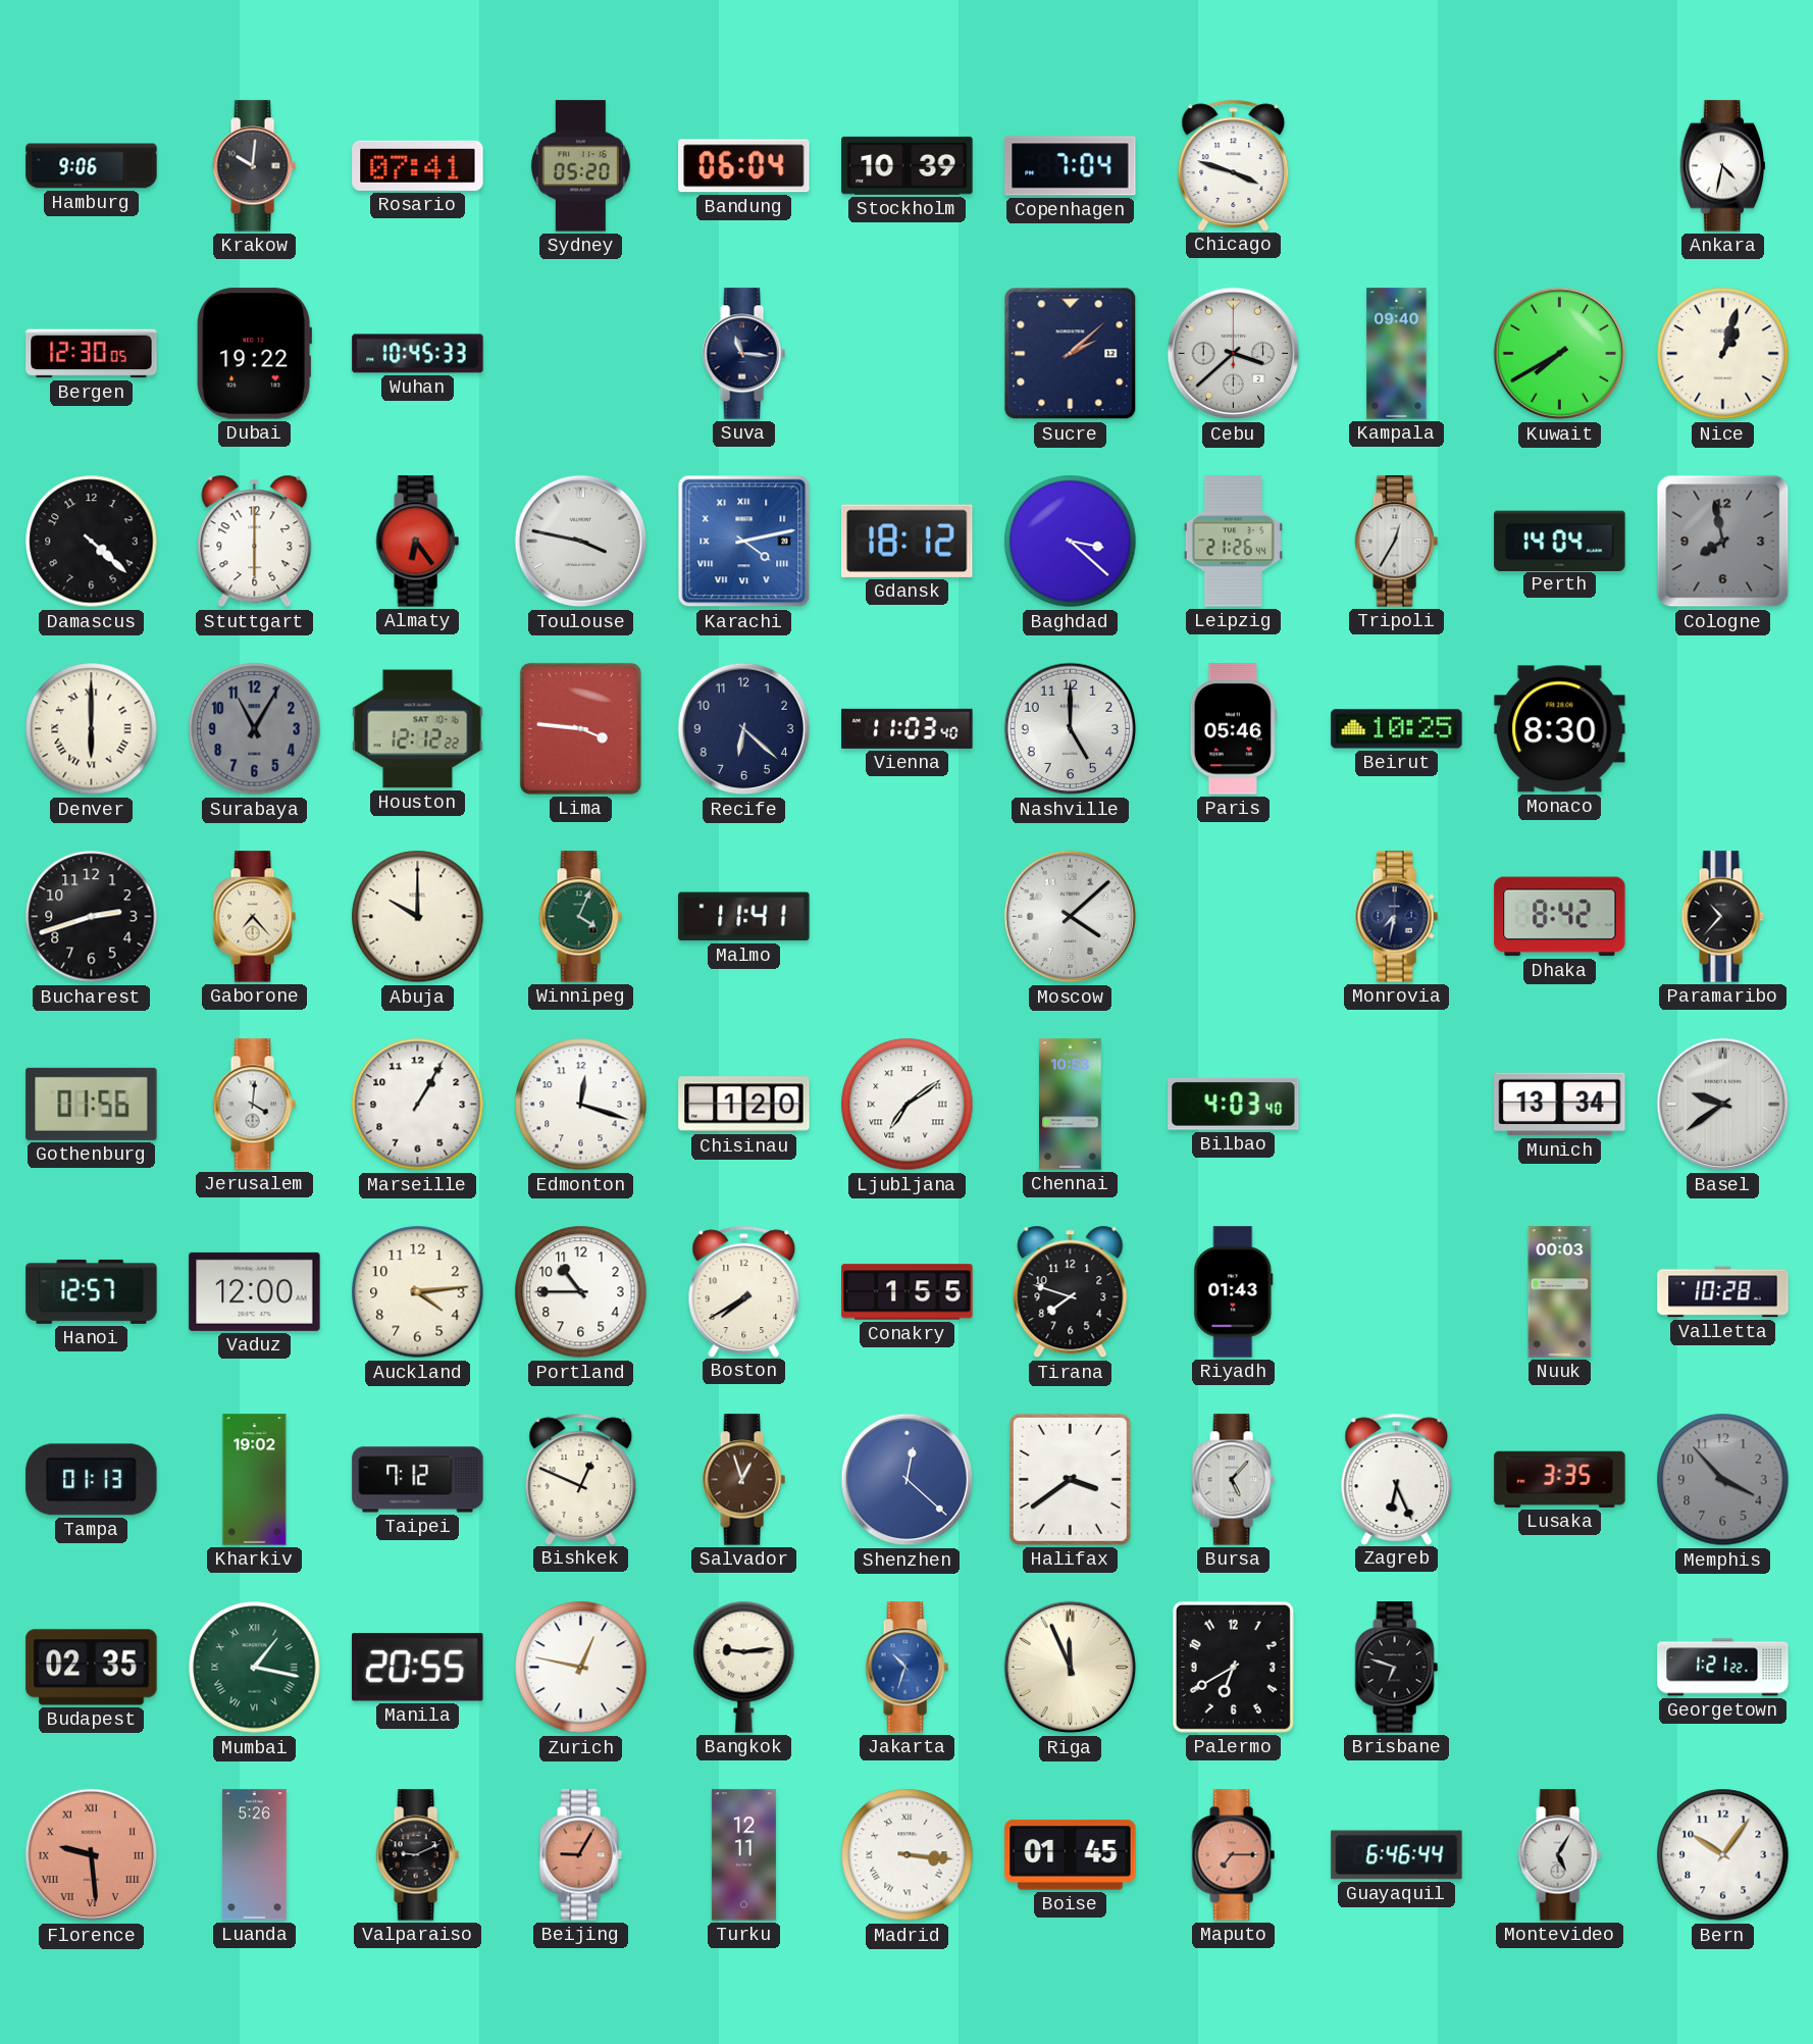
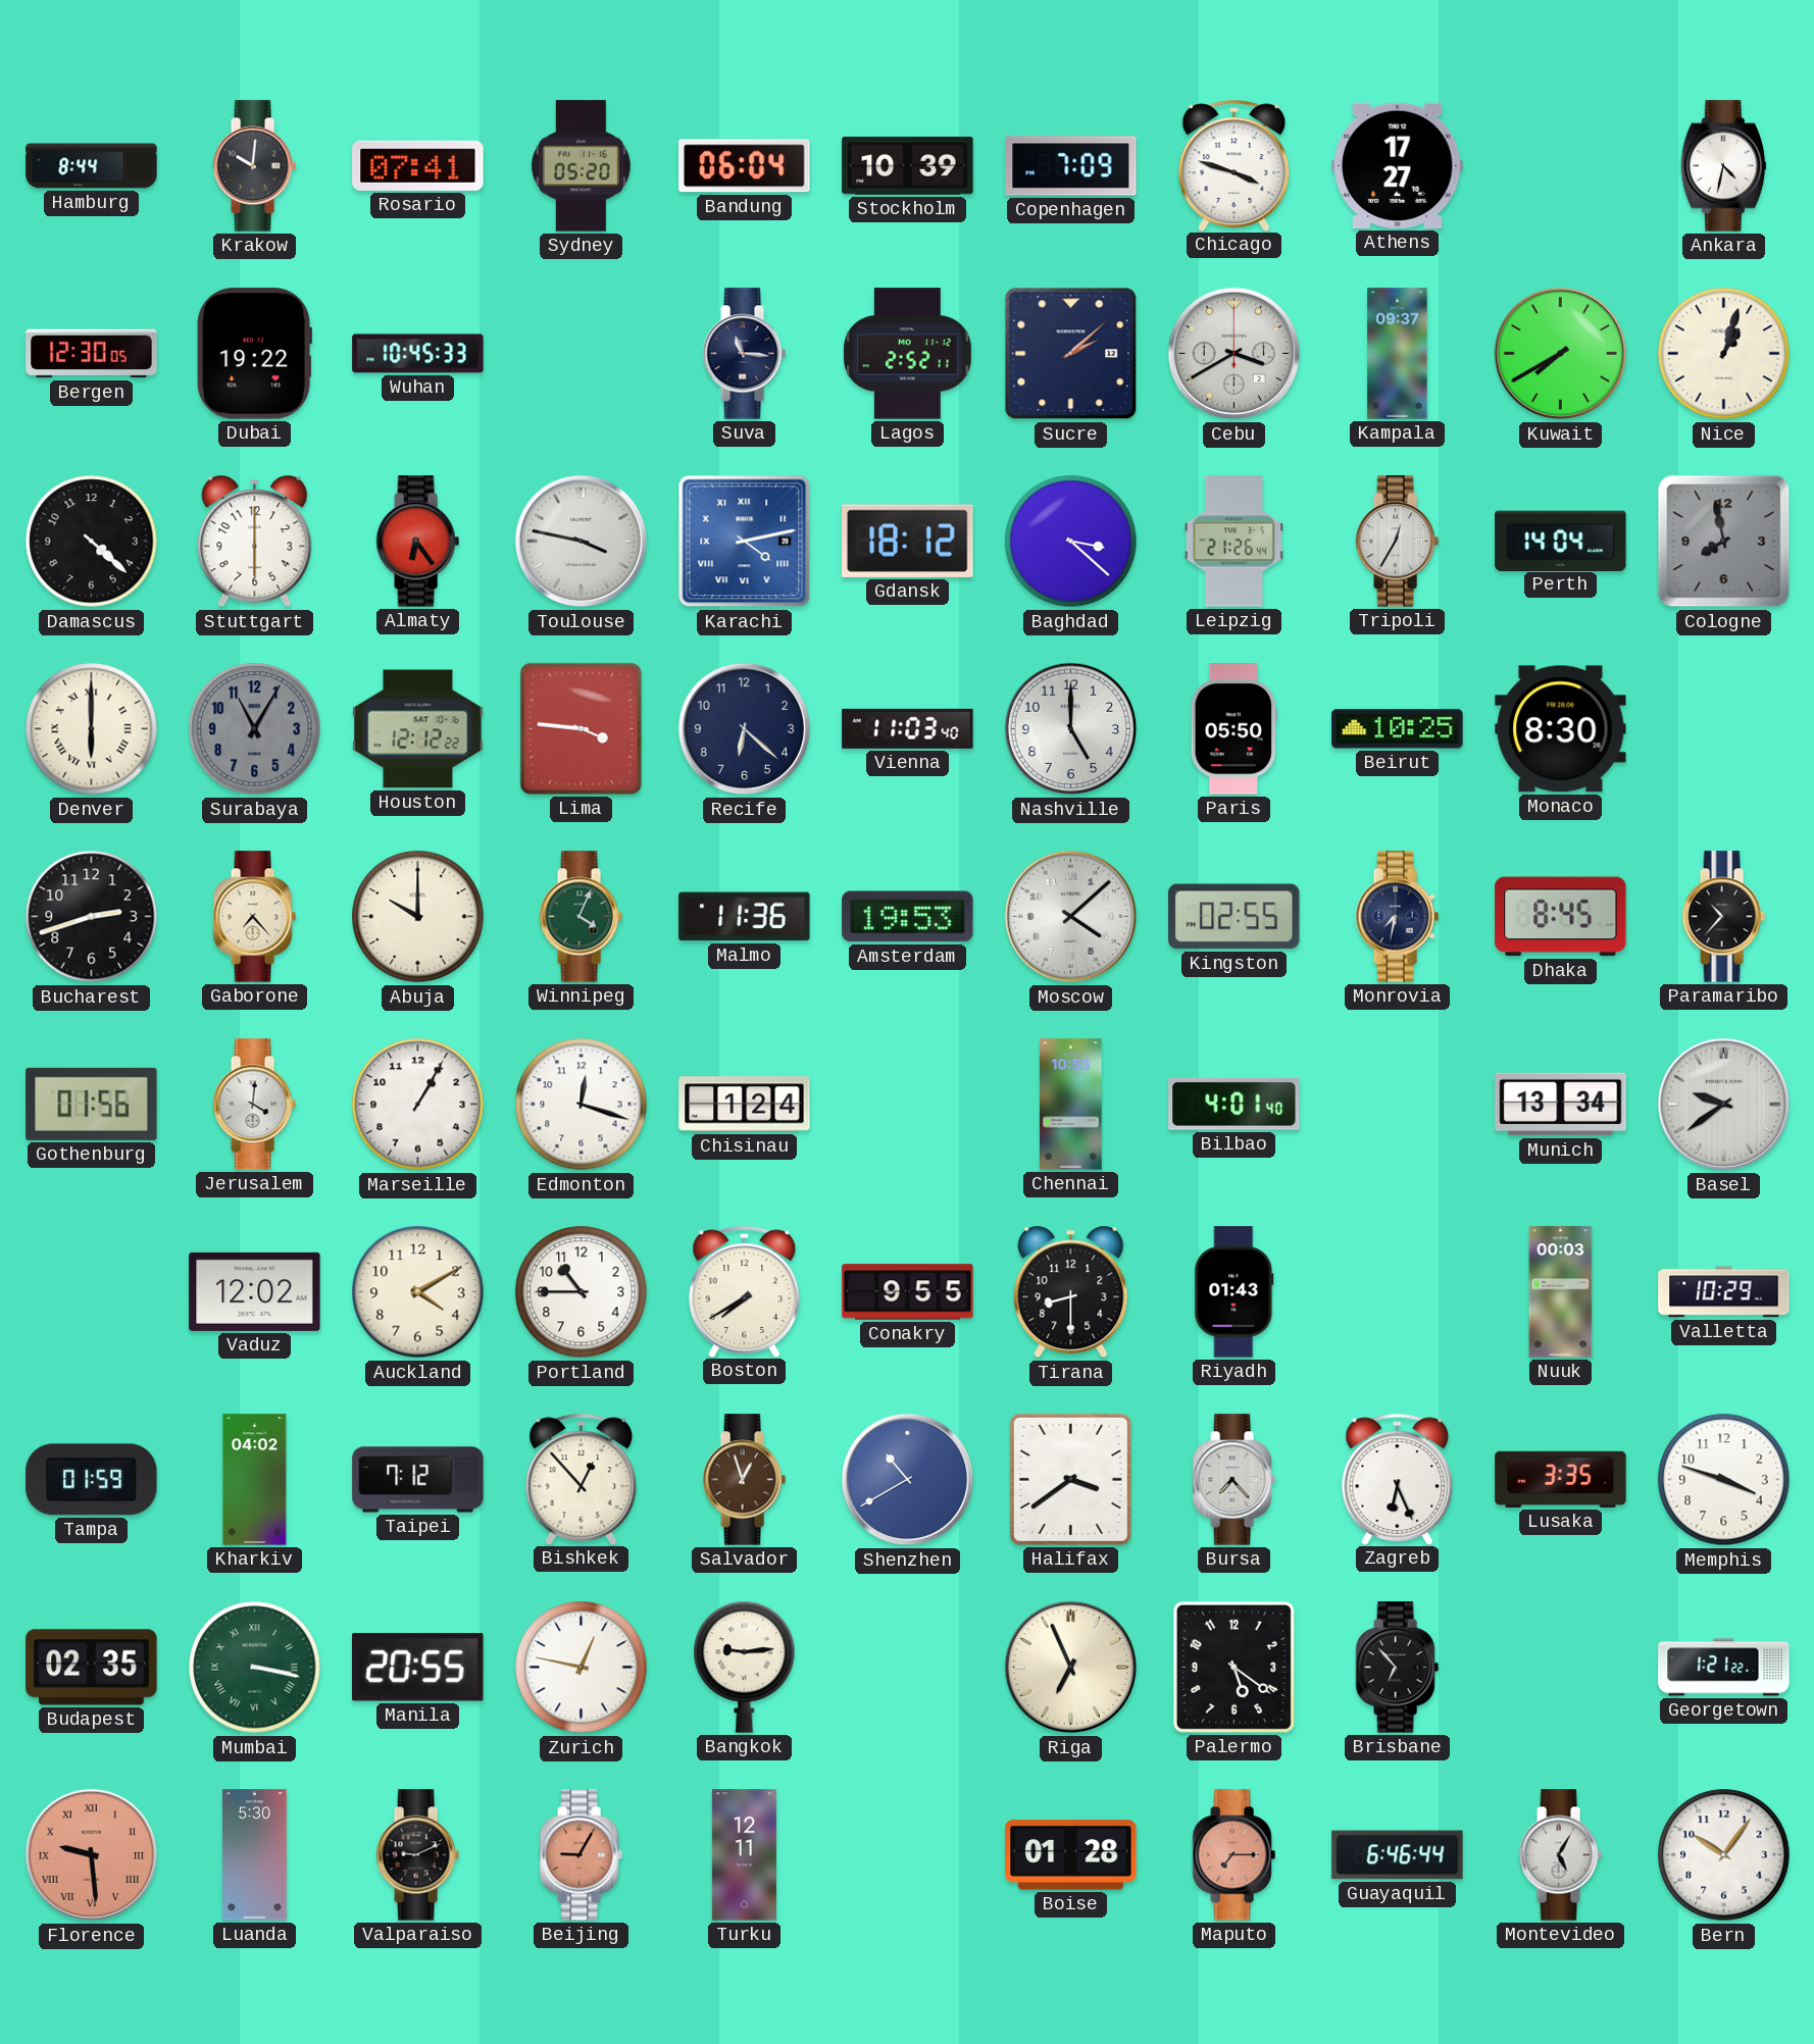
Hamburg: 9:06 -> 8:44 (92, 166)
Copenhagen: 7:04 -> 7:09 (1071, 166)
Athens: none -> 17:27 (1398, 165)
Lagos: none -> 2:52 (908, 354)
Cebu: 3:38 -> 3:40 (1234, 354)
Kampala: 09:40 -> 09:37 (1398, 354)
Paris: 05:46 -> 05:50 (1233, 729)
Malmo: 11:41 -> 11:36 (745, 917)
Amsterdam: none -> 19:53 (908, 917)
Kingston: none -> 02:55 (1234, 917)
Dhaka: 8:42 -> 8:45 (1561, 917)
Chisinau: 1:20 -> 1:24 (745, 1105)
Ljubljana: 7:09 -> none (908, 1105)
Bilbao: 4:03 -> 4:01 (1234, 1105)
Hanoi: 12:57 -> none (92, 1291)
Vaduz: 12:00 -> 12:02 (255, 1291)
Auckland: 4:14 -> 4:10 (418, 1292)
Conakry: 1:55 -> 9:55 (908, 1292)
Tirana: 7:48 -> 8:30 (1071, 1292)
Valletta: 10:28 -> 10:29 (1724, 1292)
Tampa: 01:13 -> 01:59 (92, 1480)
Kharkiv: 19:02 -> 04:02 (255, 1480)
Bishkek: 12:49 -> 12:53 (582, 1479)
Shenzhen: 12:22 -> 10:40 (908, 1480)
Bursa: 5:07 -> 7:23 (1233, 1480)
Memphis: 3:53 -> 3:48 (1724, 1480)
Memphis dial: grey -> white (1724, 1480)
Mumbai: 1:17 -> 3:17 (255, 1668)
Jakarta: 10:33 -> none (906, 1668)
Riga: 11:56 -> 6:56 (1071, 1668)
Palermo: 6:40 -> 5:21 (1233, 1667)
Brisbane: 6:48 -> 6:53 (1397, 1668)
Luanda: 5:26 -> 5:30 (255, 1855)
Madrid: 3:16 -> none (908, 1855)
Boise: 01:45 -> 01:28 (1071, 1855)
